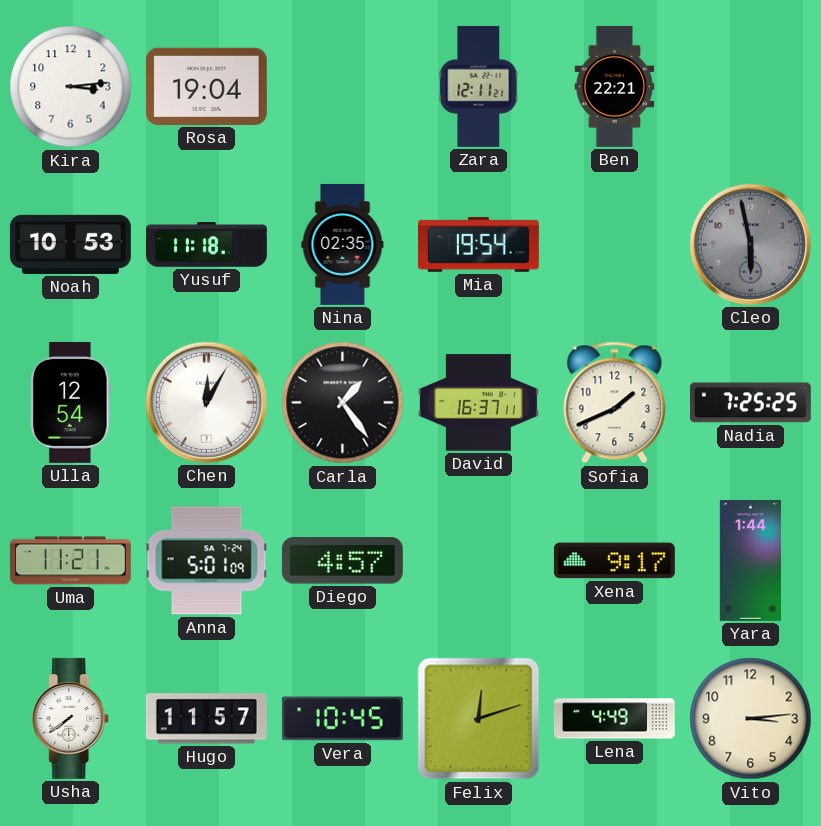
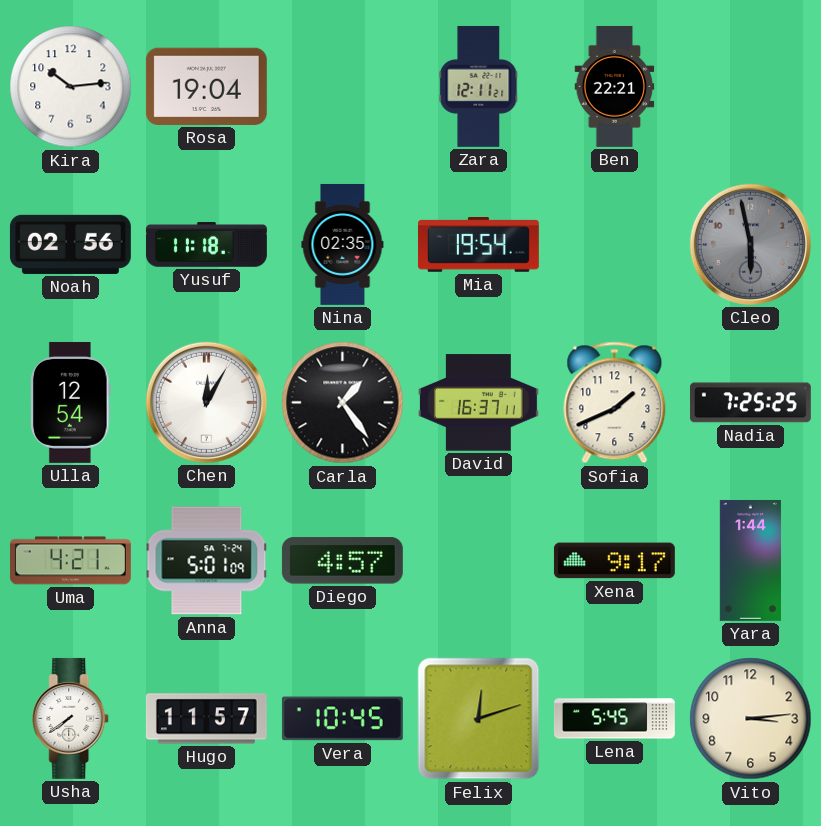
Kira: 3:14 -> 10:14 (71, 87)
Noah: 10:53 -> 02:56 (70, 244)
Uma: 11:21 -> 4:21 (70, 561)
Lena: 4:49 -> 5:45 (614, 719)
